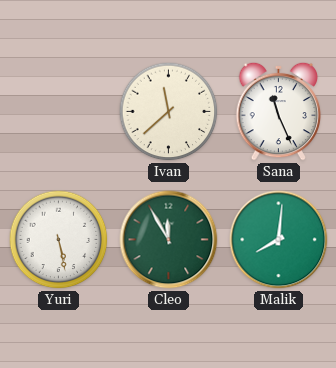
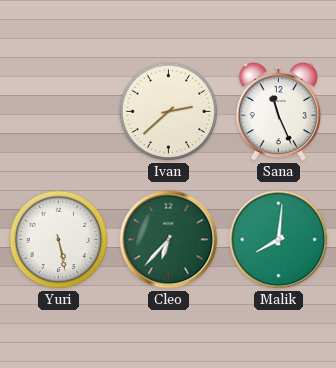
Ivan: 11:38 -> 2:38 (169, 112)
Cleo: 11:55 -> 6:37 (169, 240)
